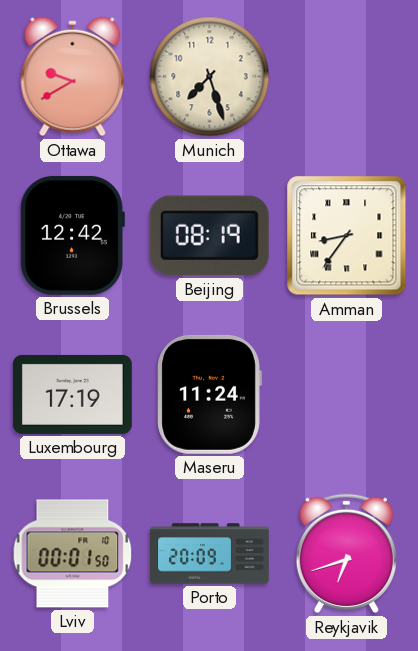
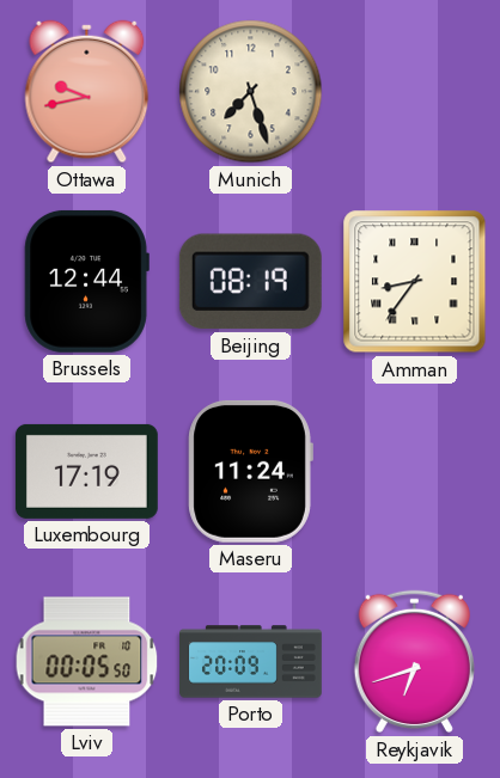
Ottawa: 9:40 -> 9:43 (87, 92)
Brussels: 12:42 -> 12:44 (86, 281)
Lviv: 00:01 -> 00:05 (87, 662)
